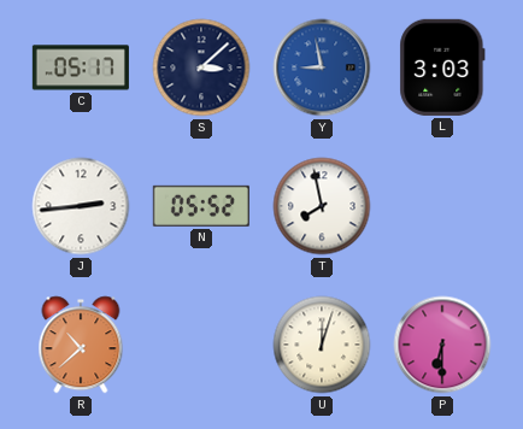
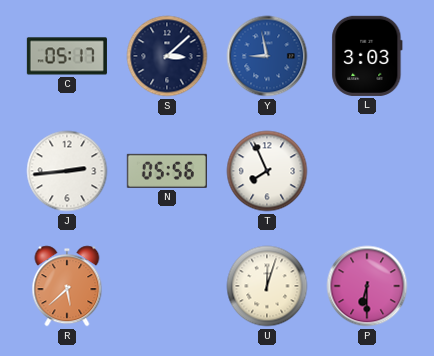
N: 05:52 -> 05:56 (167, 171)
T: 7:58 -> 7:56 (267, 171)
R: 10:38 -> 5:38 (67, 286)
